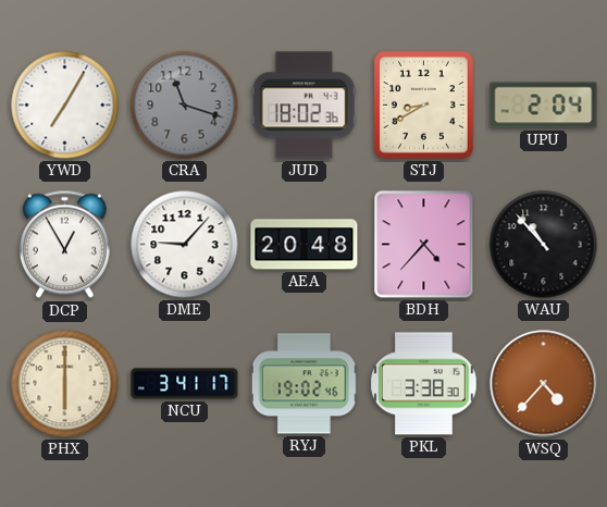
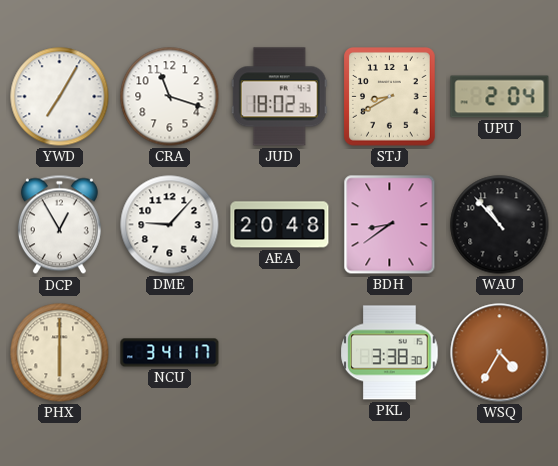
CRA dial: grey -> white (170, 97)
BDH: 4:37 -> 8:39 (390, 225)
RYJ: 19:02 -> none (303, 384)
WSQ: 4:37 -> 4:35 (500, 353)
